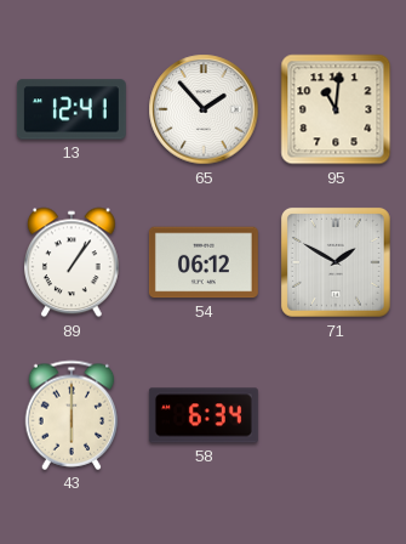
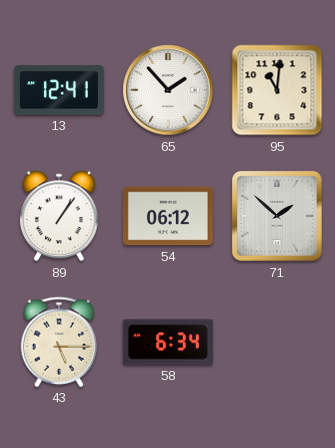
71: 1:50 -> 1:52 (277, 216)
43: 6:00 -> 5:15 (59, 342)
